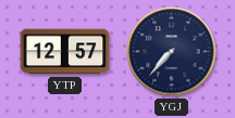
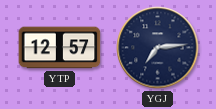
YGJ: 7:37 -> 7:14 (158, 48)
